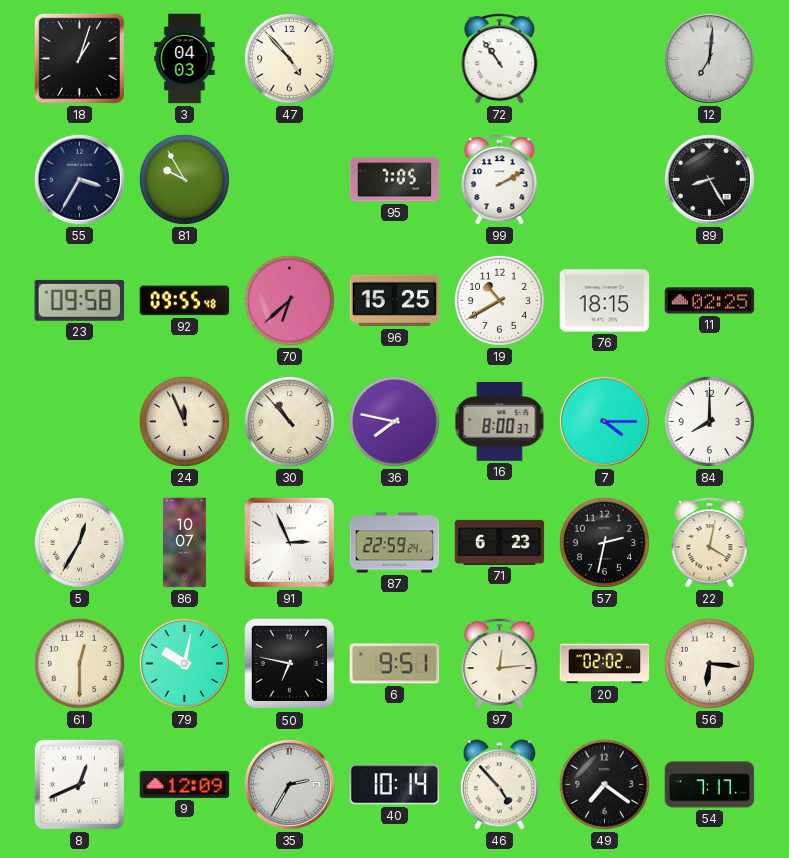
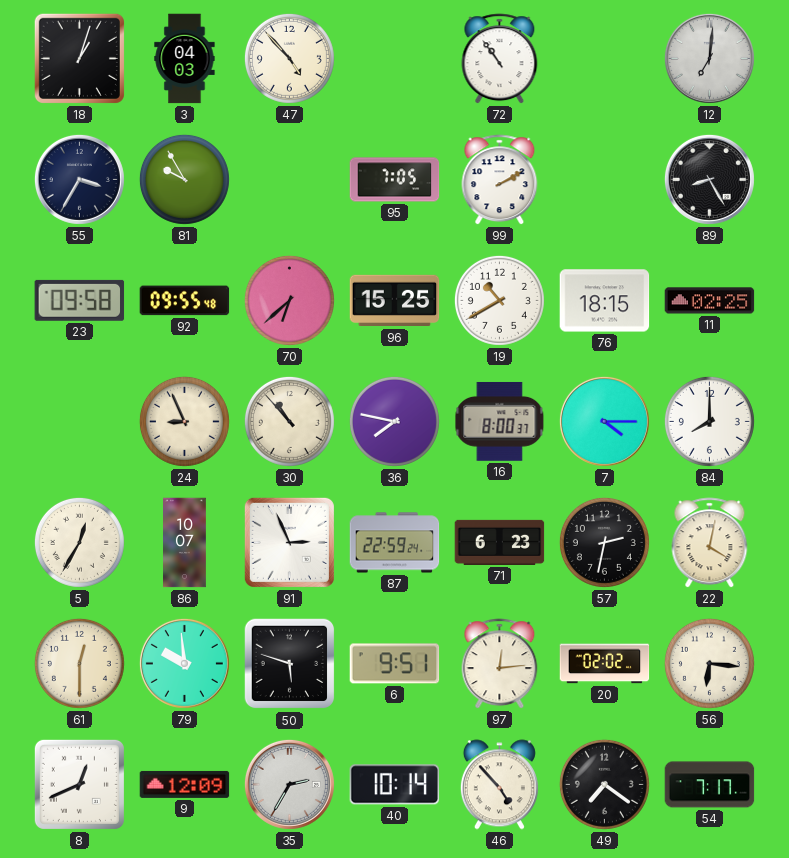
24: 11:56 -> 8:56 (184, 421)
79: 10:02 -> 9:59 (184, 663)
50: 6:47 -> 5:48 (290, 664)
